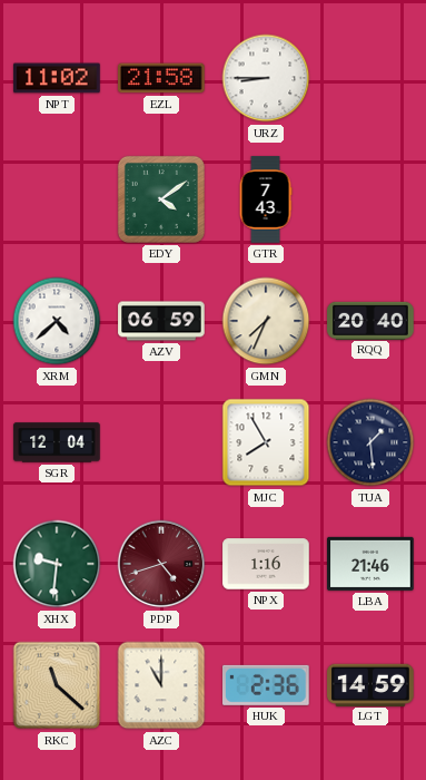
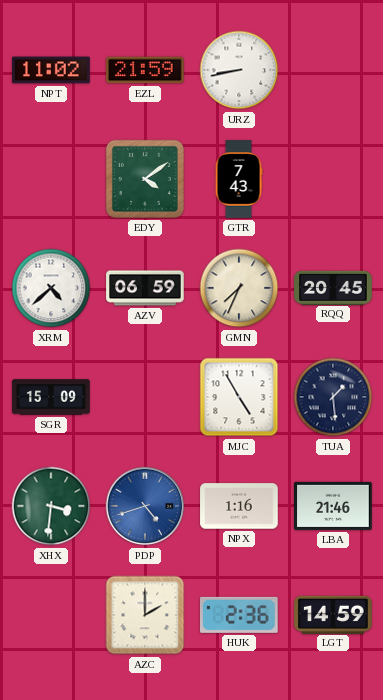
EZL: 21:58 -> 21:59 (145, 70)
URZ: 8:45 -> 8:43 (239, 70)
RQQ: 20:40 -> 20:45 (333, 287)
SGR: 12:04 -> 15:09 (51, 397)
MJC: 7:55 -> 4:55 (239, 397)
XHX: 9:31 -> 3:31 (51, 506)
PDP dial: burgundy -> blue (145, 506)
RKC: 11:22 -> none (57, 685)
AZC: 11:00 -> 2:00 (145, 615)
